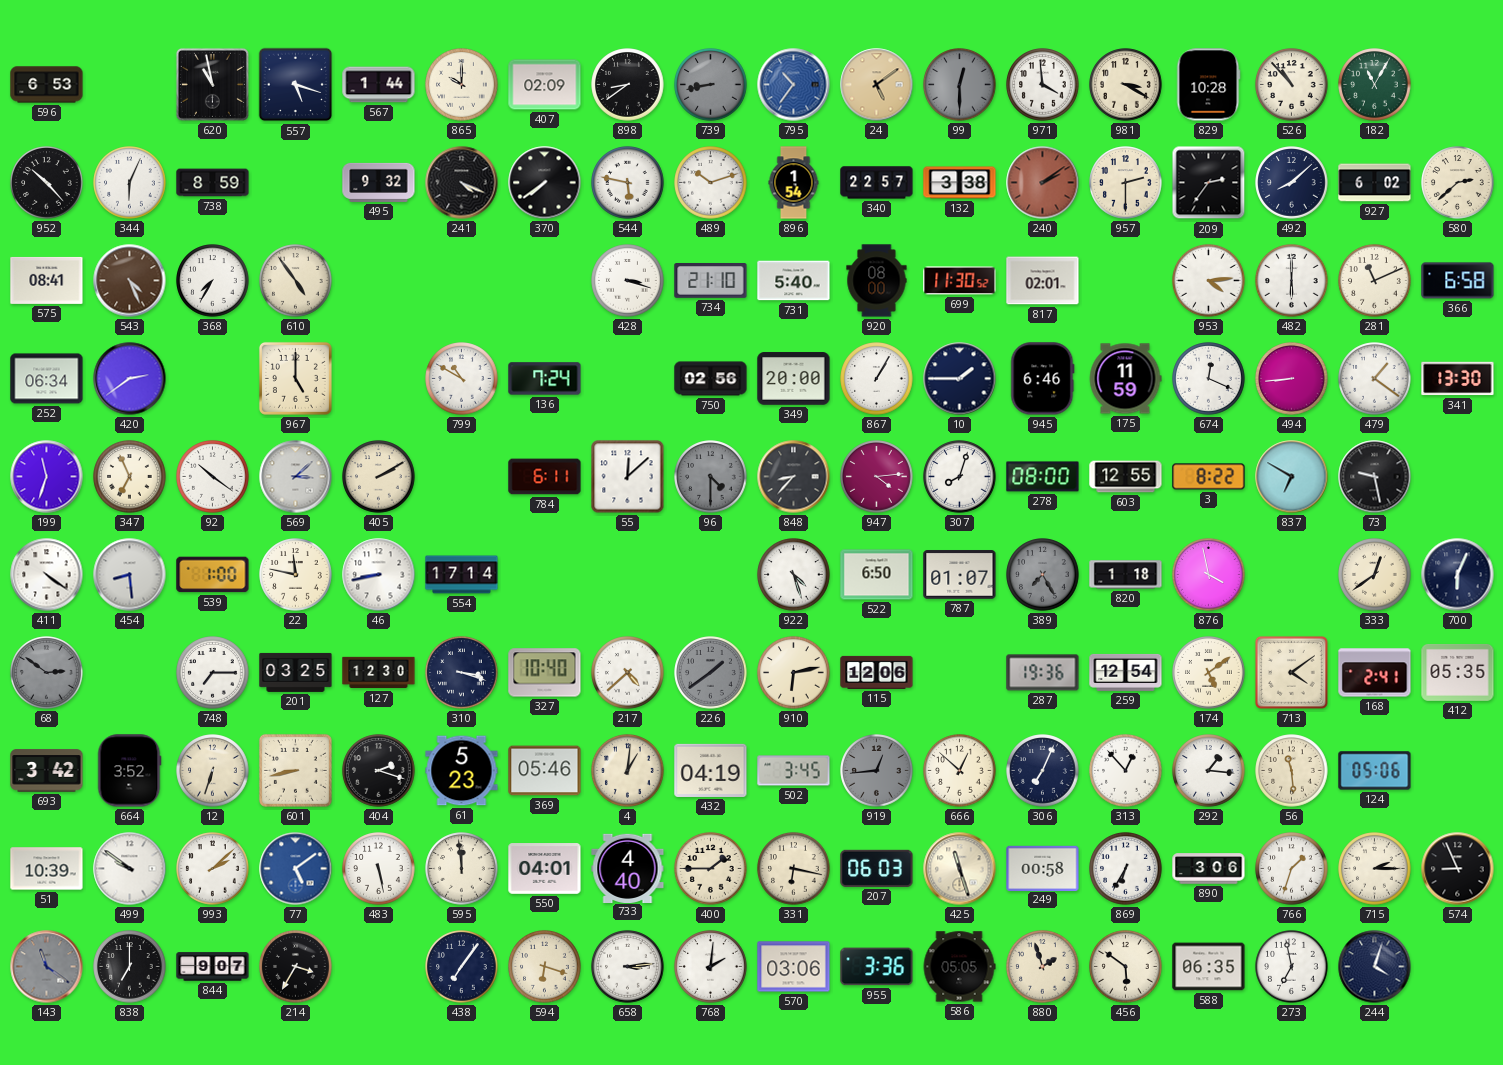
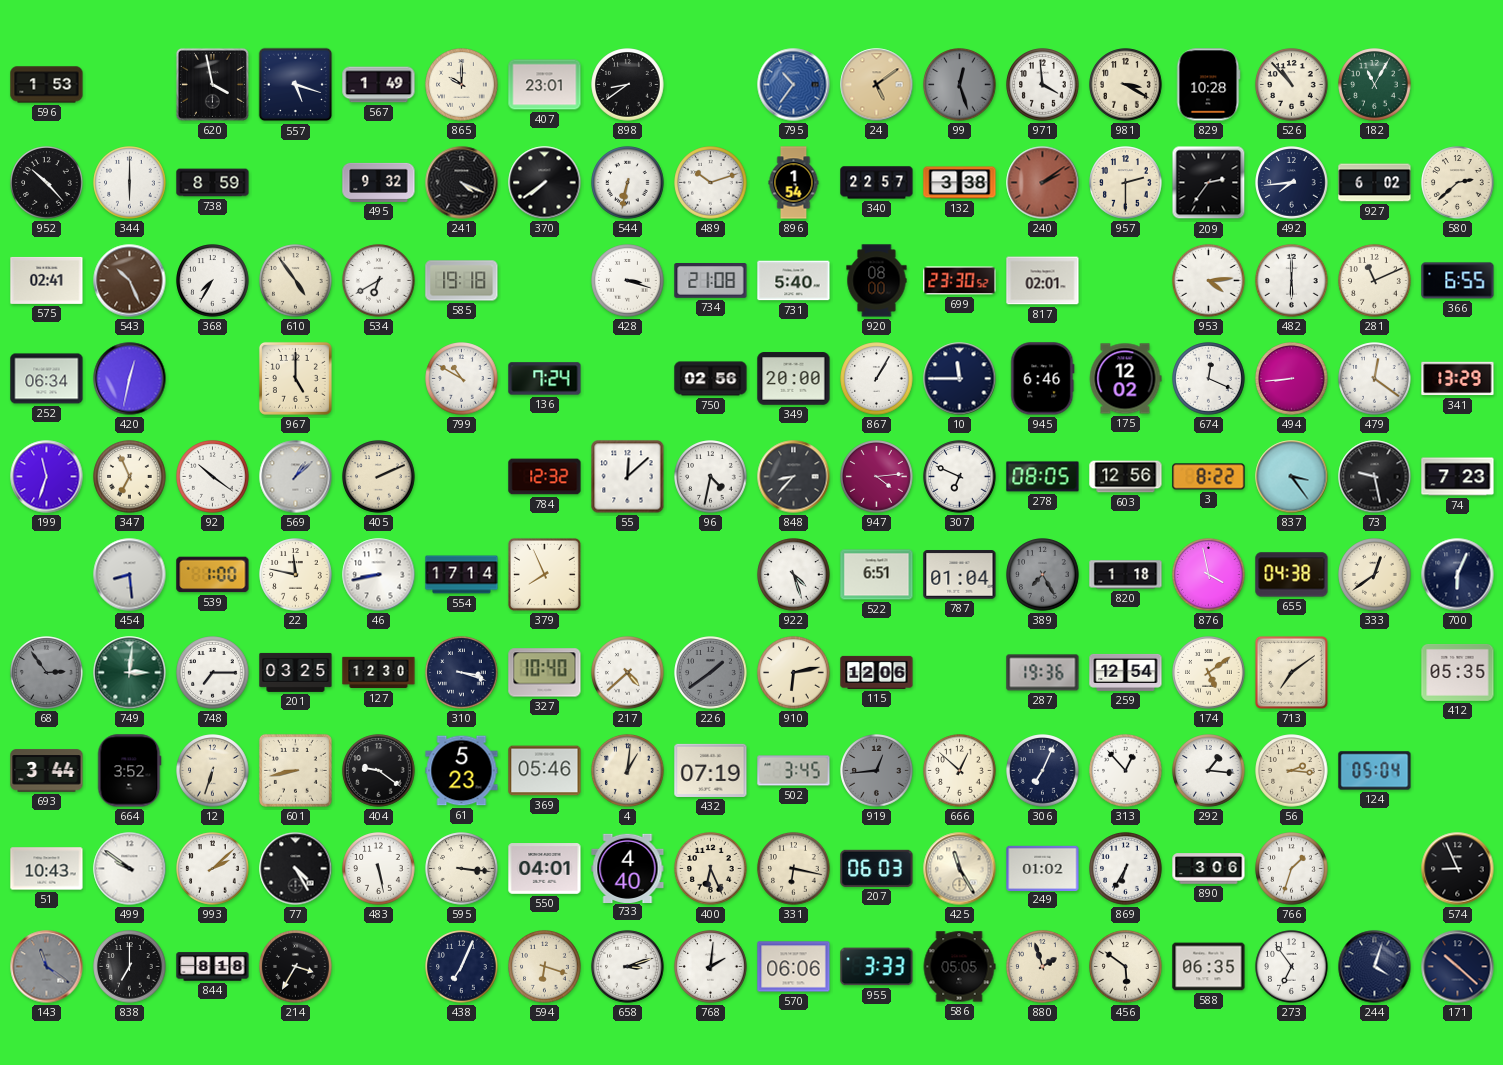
596: 6:53 -> 1:53 (47, 85)
620: 10:58 -> 3:58 (212, 84)
567: 1:44 -> 1:49 (379, 85)
407: 02:09 -> 23:01 (545, 85)
739: 8:43 -> none (711, 85)
99: 12:30 -> 12:27 (960, 85)
344: 6:04 -> 6:00 (130, 183)
544: 5:47 -> 6:32 (628, 183)
492: 8:08 -> 7:44 (1292, 183)
575: 08:41 -> 02:41 (47, 280)
543: 4:26 -> 10:26 (130, 281)
534: none -> 6:40 (379, 281)
585: none -> 19:18 (462, 281)
734: 21:10 -> 21:08 (711, 281)
699: 11:30 -> 23:30 (960, 281)
366: 6:58 -> 6:55 (1458, 281)
420: 2:39 -> 12:32 (130, 379)
10: 1:45 -> 11:45 (960, 379)
175: 11:59 -> 12:02 (1125, 379)
479: 1:21 -> 12:21 (1375, 379)
341: 13:30 -> 13:29 (1458, 379)
569: 3:08 -> 1:08 (296, 477)
405: 2:10 -> 2:11 (379, 477)
784: 6:11 -> 12:32 (545, 477)
96: 4:30 -> 4:32 (711, 477)
96 dial: grey -> white (711, 477)
307: 8:03 -> 6:49 (960, 477)
278: 08:00 -> 08:05 (1043, 477)
603: 12:55 -> 12:56 (1126, 477)
837: 6:50 -> 3:24 (1292, 477)
74: none -> 7:23 (1458, 477)
411: 4:21 -> none (47, 575)
379: none -> 7:56 (544, 574)
522: 6:50 -> 6:51 (877, 575)
787: 01:07 -> 01:04 (960, 575)
655: none -> 04:38 (1292, 575)
68: 2:51 -> 2:54 (47, 673)
749: none -> 3:01 (130, 673)
713: 4:09 -> 7:09 (1291, 672)
168: 2:41 -> none (1375, 673)
693: 3:42 -> 3:44 (47, 771)
404: 2:18 -> 9:21 (379, 771)
432: 04:19 -> 07:19 (711, 770)
56: 11:29 -> 2:16 (1292, 771)
124: 05:06 -> 05:04 (1375, 771)
51: 10:39 -> 10:43 (47, 869)
77: 5:09 -> 4:25 (296, 869)
77 dial: blue -> black (296, 869)
595: 11:59 -> 3:16 (462, 869)
400: 1:45 -> 6:26 (711, 869)
425: 11:27 -> 11:25 (960, 869)
249: 00:58 -> 01:02 (1043, 868)
715: 2:15 -> none (1375, 869)
844: 9:07 -> 8:18 (213, 967)
438: 7:06 -> 7:04 (462, 967)
658: 3:14 -> 3:12 (628, 967)
570: 03:06 -> 06:06 (794, 967)
955: 3:36 -> 3:33 (877, 967)
273: 6:58 -> 6:54 (1292, 967)
171: none -> 10:22 (1458, 967)
